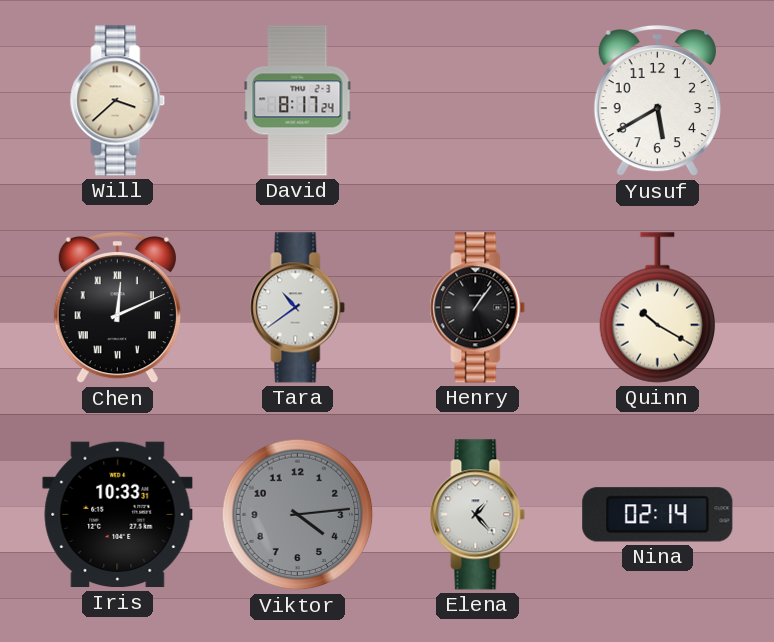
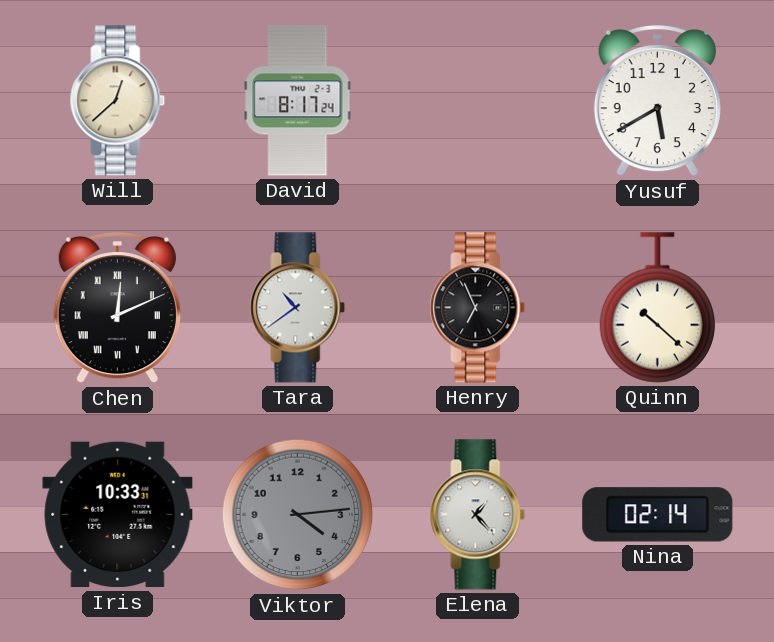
Will: 3:38 -> 12:38 (118, 101)
Henry: 1:06 -> 6:56 (478, 308)
Quinn: 10:20 -> 10:22 (658, 308)
